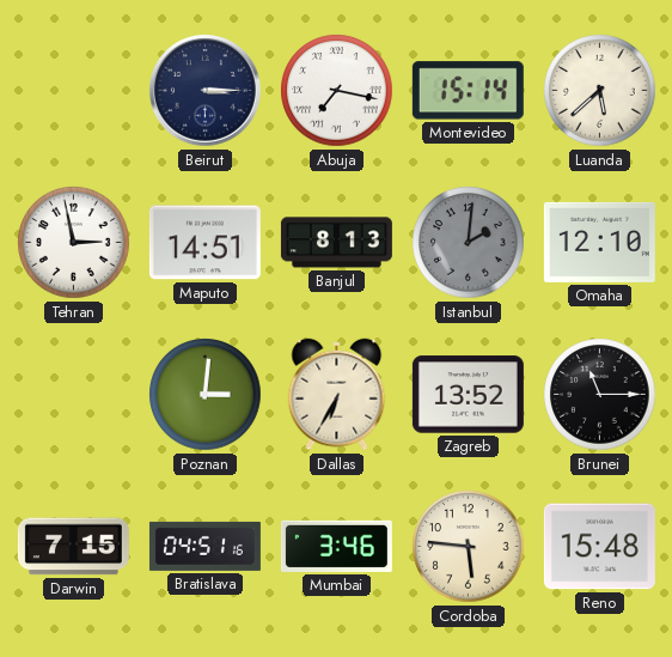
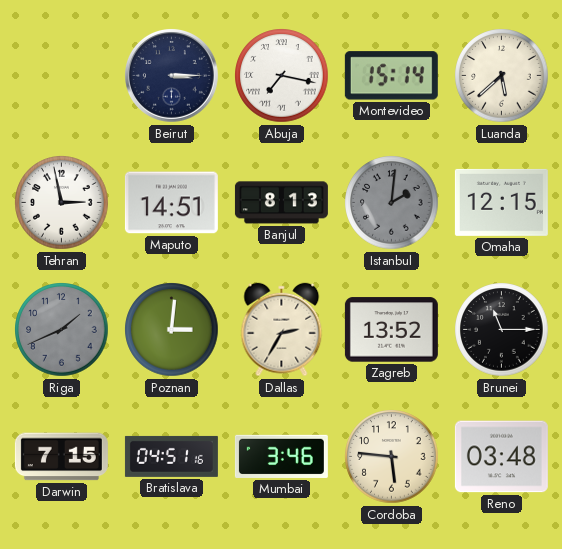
Omaha: 12:10 -> 12:15 (501, 202)
Riga: none -> 1:41 (62, 330)
Dallas: 6:35 -> 2:35 (282, 330)
Reno: 15:48 -> 03:48 (501, 457)
